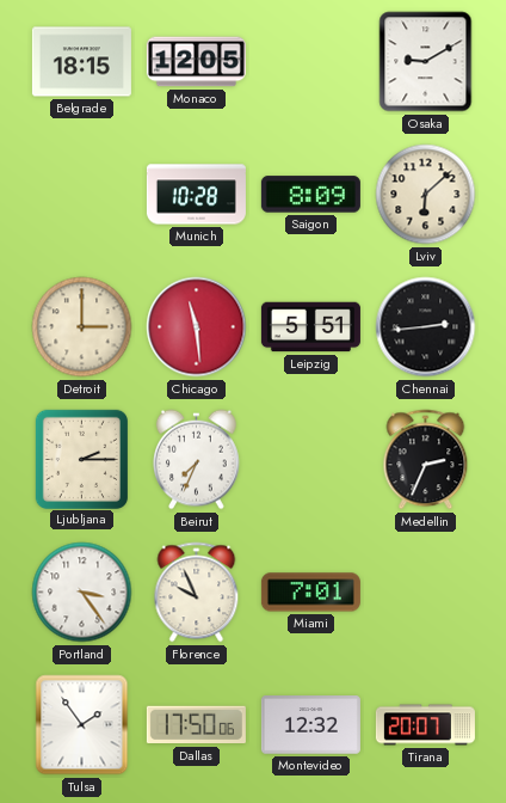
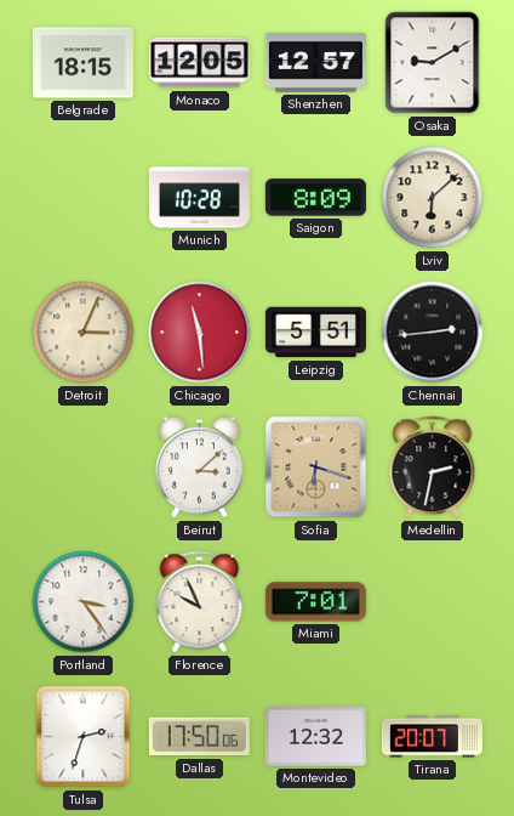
Shenzhen: none -> 12:57 (315, 63)
Detroit: 3:00 -> 3:04 (84, 333)
Ljubljana: 2:15 -> none (81, 459)
Beirut: 7:34 -> 3:08 (200, 467)
Sofia: none -> 6:18 (316, 467)
Medellin: 2:34 -> 2:32 (433, 467)
Tulsa: 1:54 -> 2:33 (84, 737)
